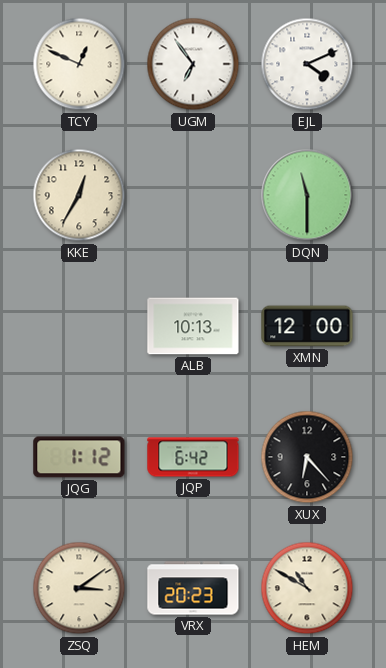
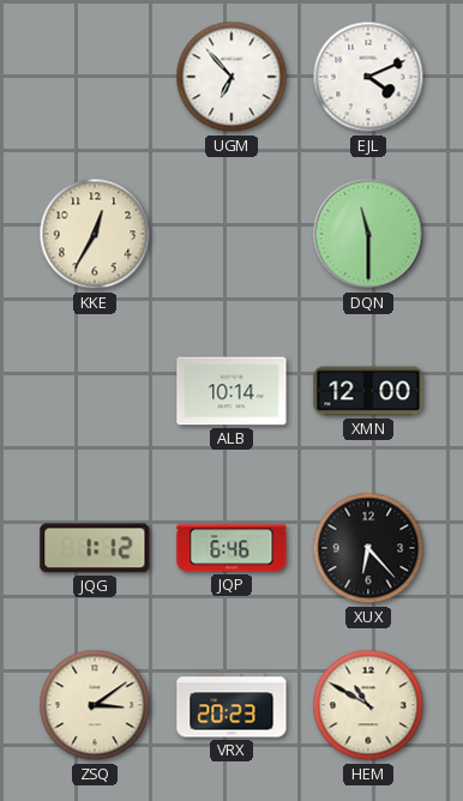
TCY: 12:49 -> none (79, 64)
UGM: 6:54 -> 6:53 (231, 77)
ALB: 10:13 -> 10:14 (231, 391)
JQP: 6:42 -> 6:46 (231, 548)
